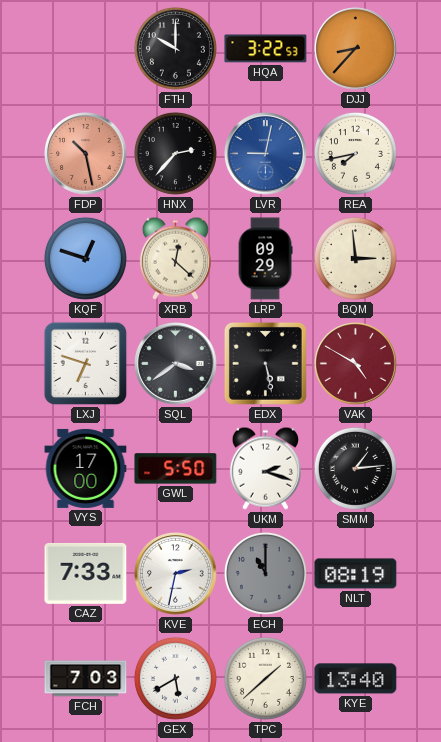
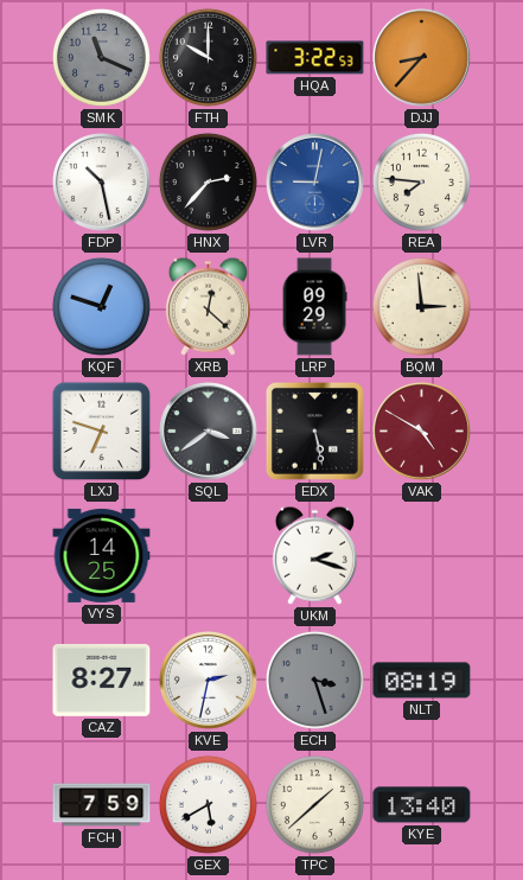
SMK: none -> 11:19 (101, 57)
FDP dial: salmon -> white (102, 183)
REA: 7:43 -> 7:46 (421, 181)
VYS: 17:00 -> 14:25 (102, 555)
GWL: 5:50 -> none (176, 469)
SMM: 1:14 -> none (355, 468)
CAZ: 7:33 -> 8:27 (102, 680)
ECH: 11:00 -> 3:27 (314, 680)
FCH: 7:03 -> 7:59 (102, 805)
